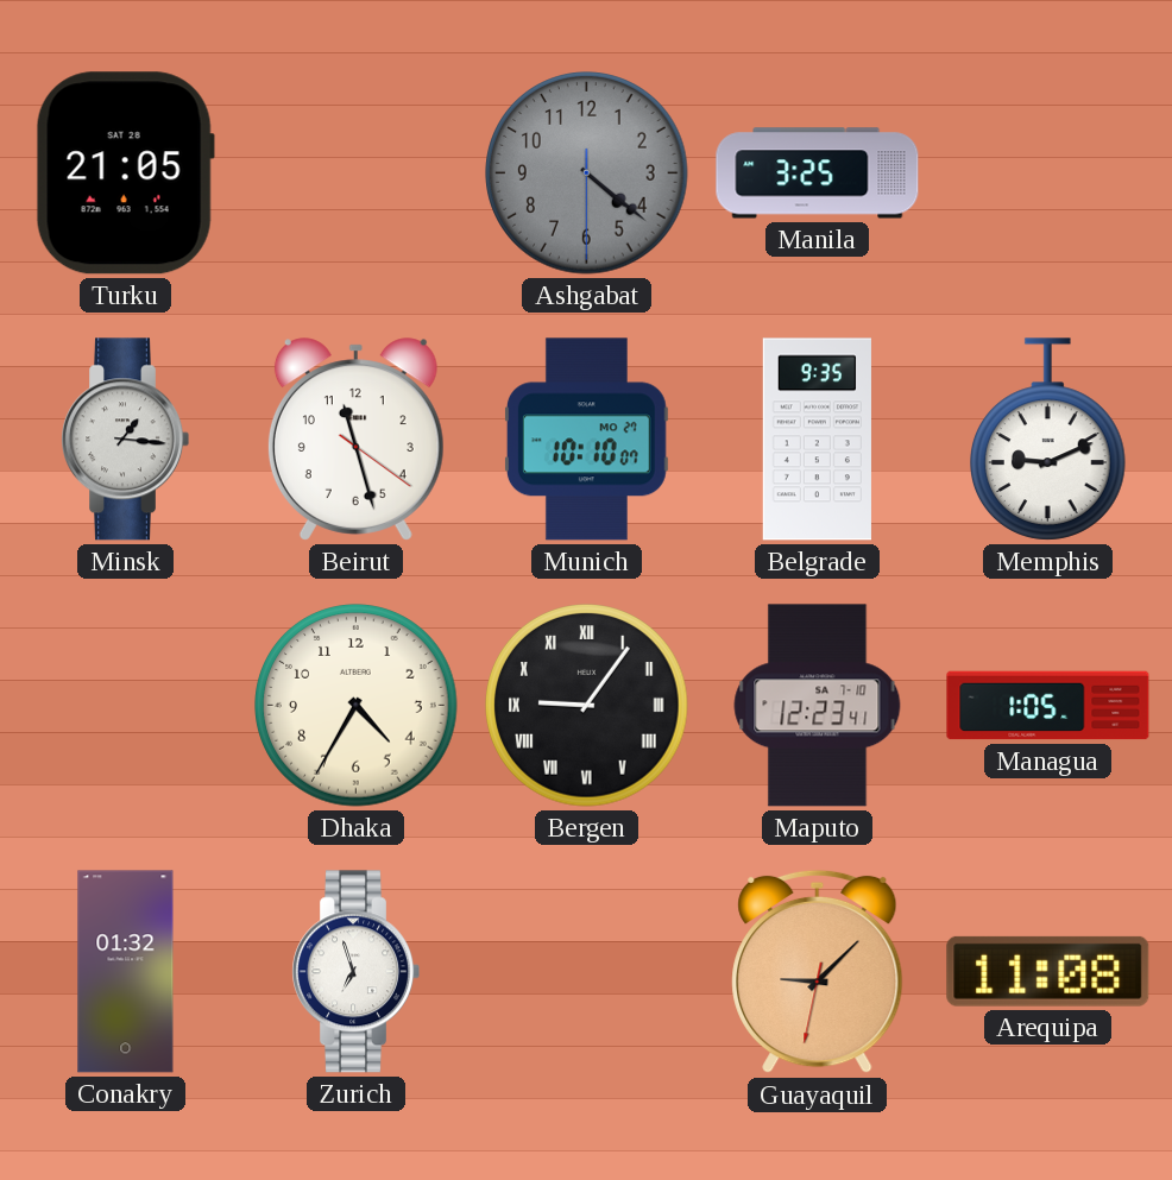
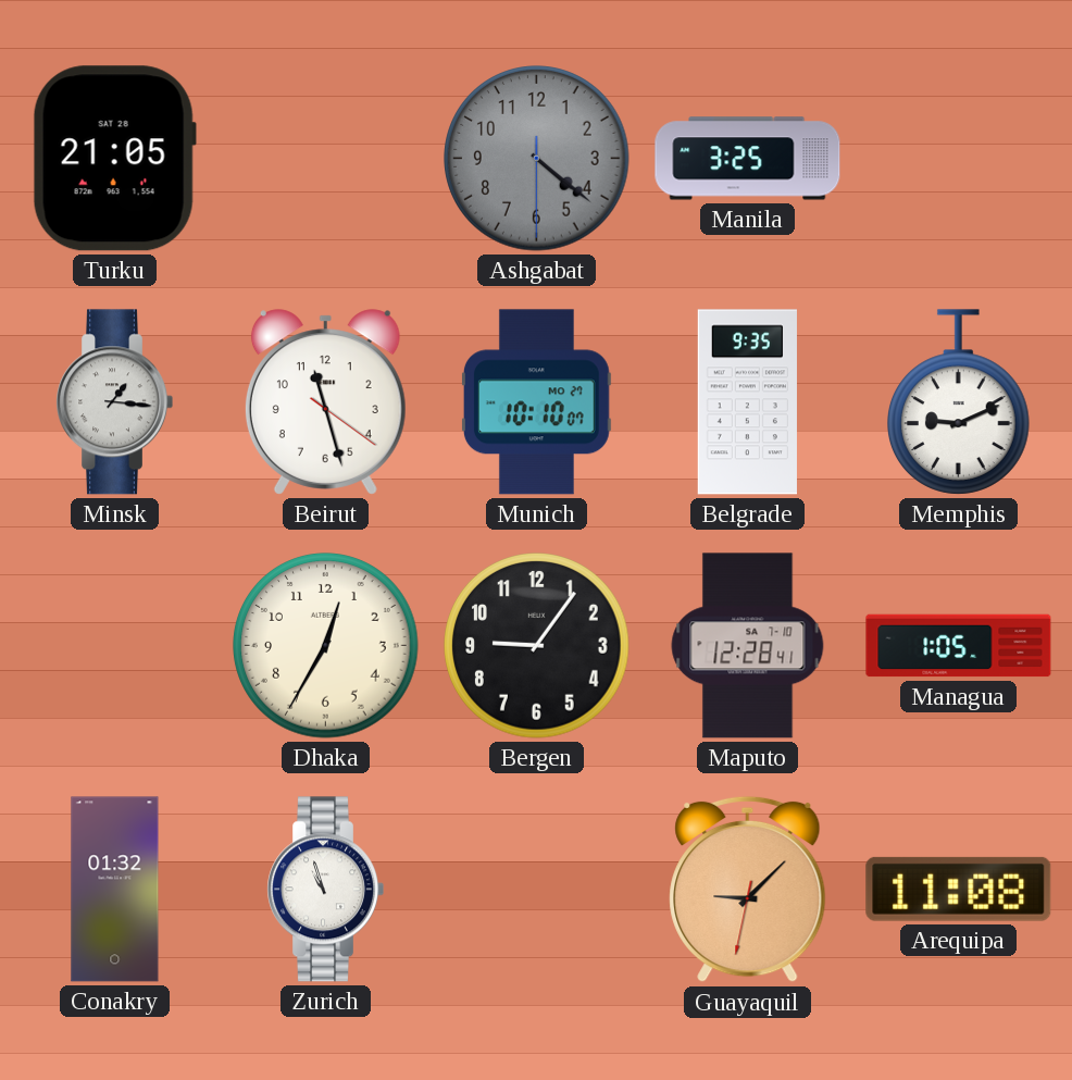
Dhaka: 4:35 -> 12:35 (326, 646)
Bergen numerals: Roman -> Arabic (537, 646)
Maputo: 12:23 -> 12:28 (748, 646)
Zurich: 6:57 -> 10:57 (325, 890)
